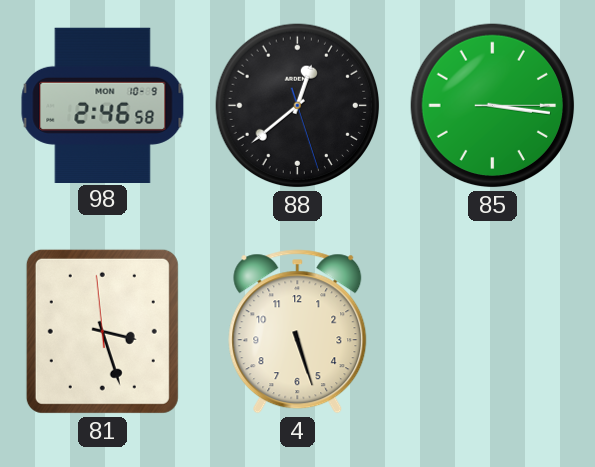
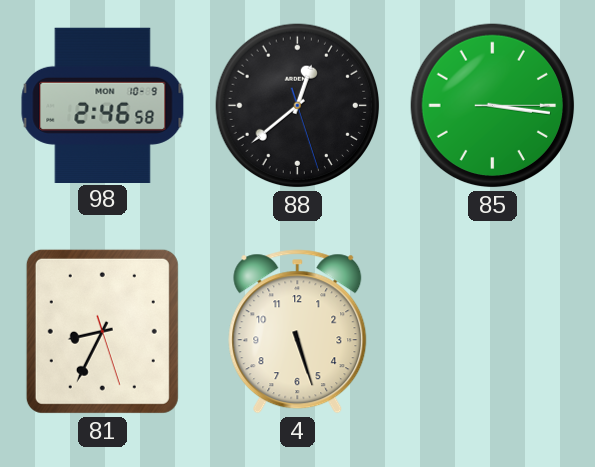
81: 3:26 -> 8:34 (102, 331)
